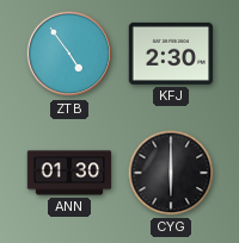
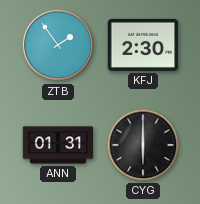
ZTB: 4:54 -> 1:54 (58, 45)
ANN: 01:30 -> 01:31 (58, 145)
